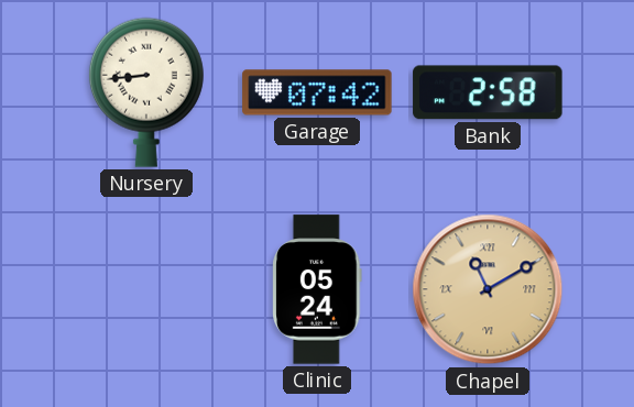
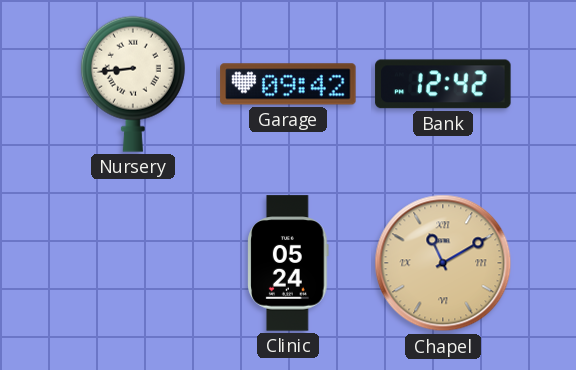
Garage: 07:42 -> 09:42 (288, 84)
Bank: 2:58 -> 12:42 (443, 84)
